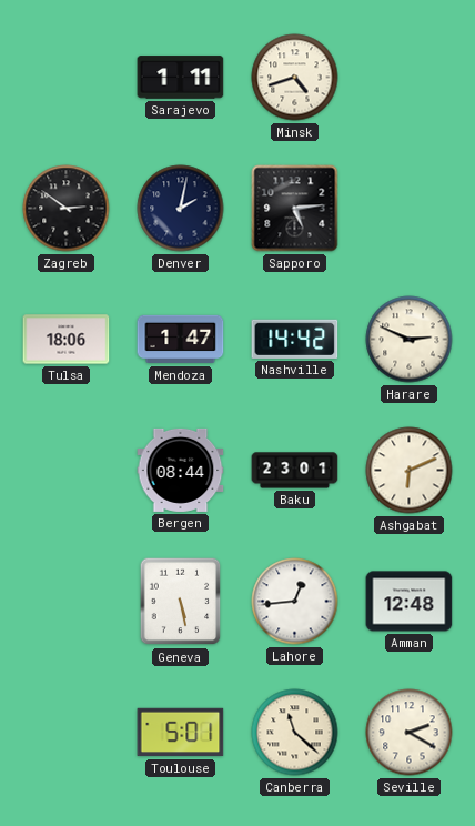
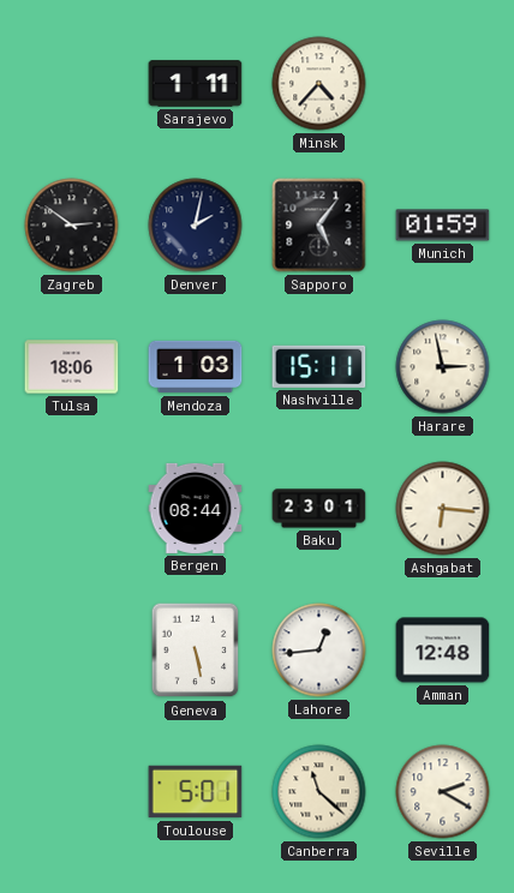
Minsk: 4:42 -> 4:37 (319, 84)
Sapporo: 5:14 -> 5:06 (319, 226)
Munich: none -> 01:59 (443, 226)
Mendoza: 1:47 -> 1:03 (196, 367)
Nashville: 14:42 -> 15:11 (319, 366)
Harare: 2:49 -> 2:58 (443, 367)
Ashgabat: 6:11 -> 6:16 (443, 509)
